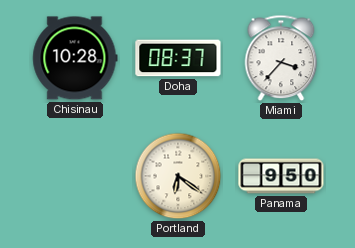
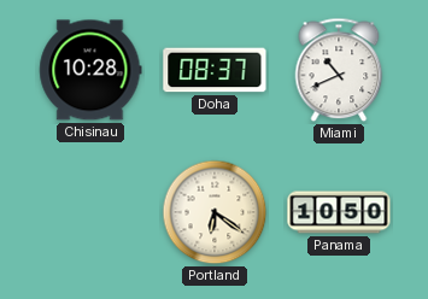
Miami: 3:37 -> 10:41 (339, 70)
Panama: 9:50 -> 10:50 (339, 212)
